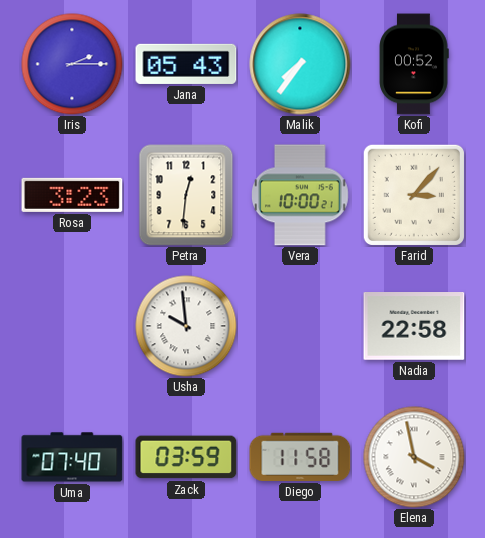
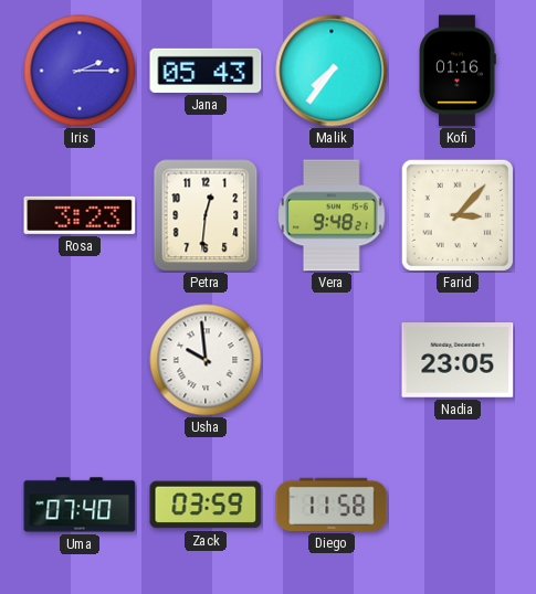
Kofi: 00:52 -> 01:16 (458, 71)
Vera: 10:00 -> 9:48 (333, 215)
Nadia: 22:58 -> 23:05 (458, 361)
Elena: 3:58 -> none (414, 457)
